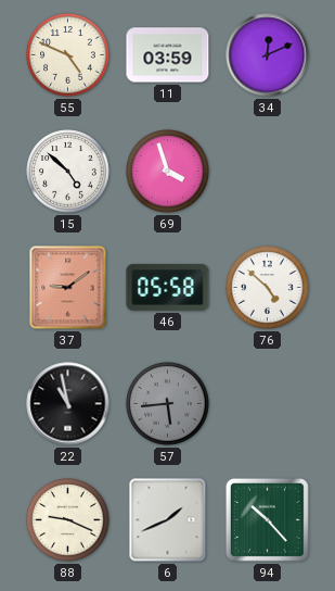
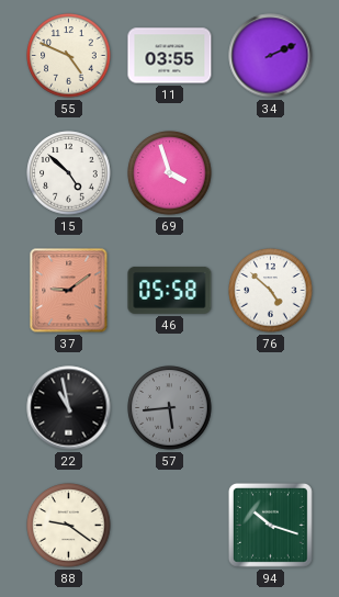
11: 03:59 -> 03:55 (170, 56)
34: 12:11 -> 2:11 (271, 56)
88: 9:19 -> 9:21 (69, 526)
6: 1:41 -> none (168, 520)
94: 10:23 -> 10:18 (270, 525)
